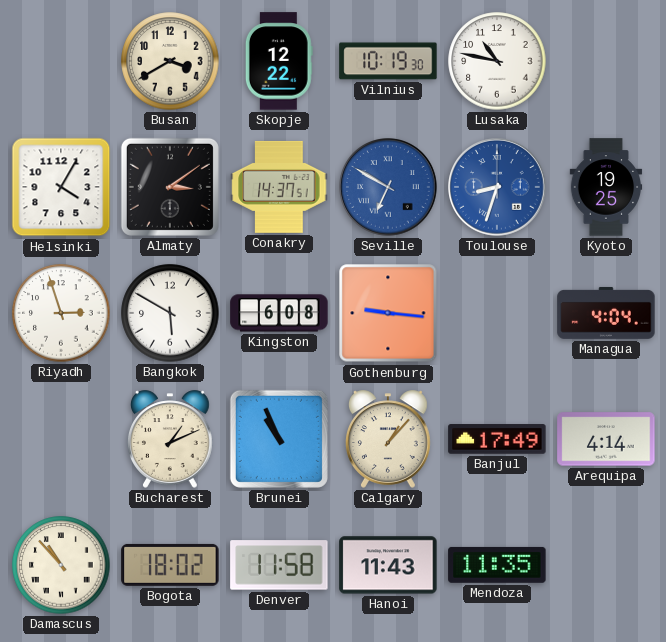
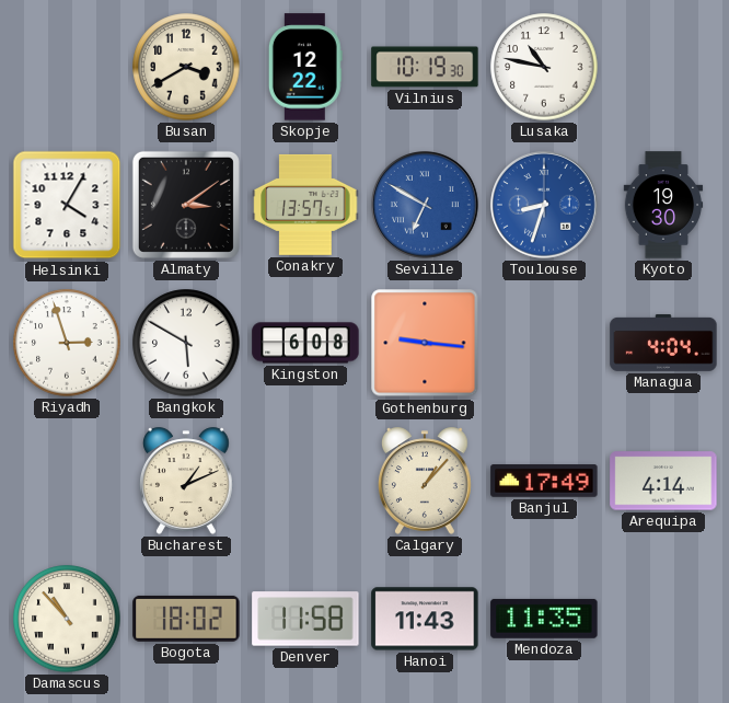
Conakry: 14:37 -> 13:57 (305, 205)
Kyoto: 19:25 -> 19:30 (663, 205)
Brunei: 10:56 -> none (279, 439)
